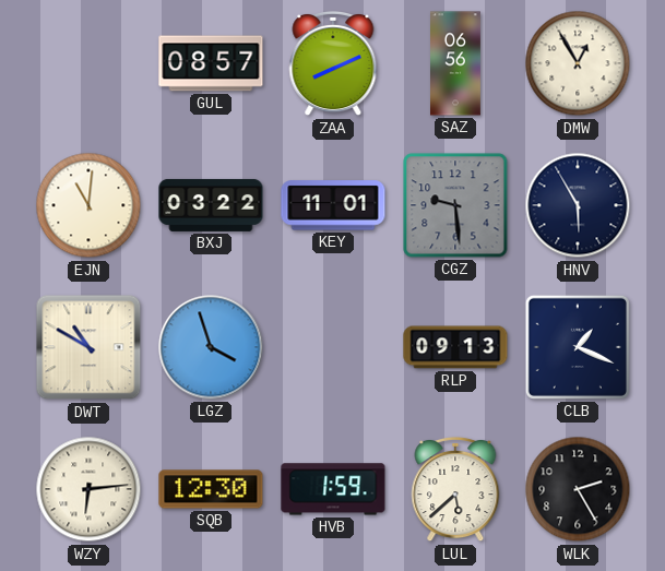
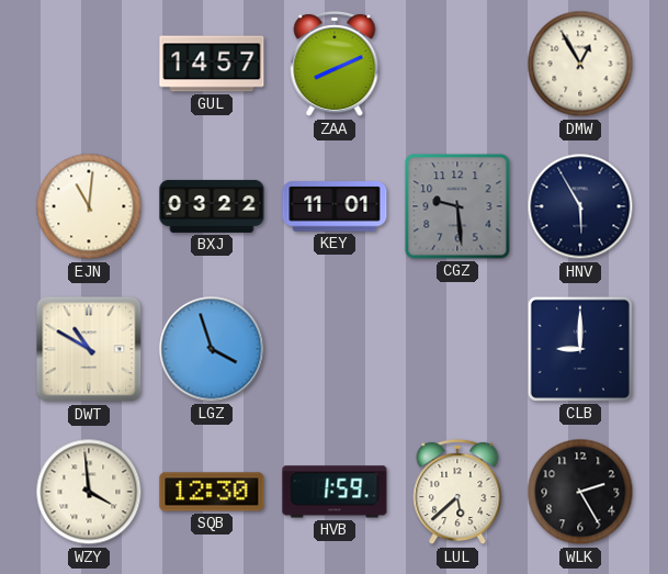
GUL: 08:57 -> 14:57 (212, 64)
SAZ: 06:56 -> none (456, 63)
RLP: 09:13 -> none (455, 347)
CLB: 1:19 -> 9:00 (580, 349)
WZY: 6:14 -> 3:59 (89, 492)
